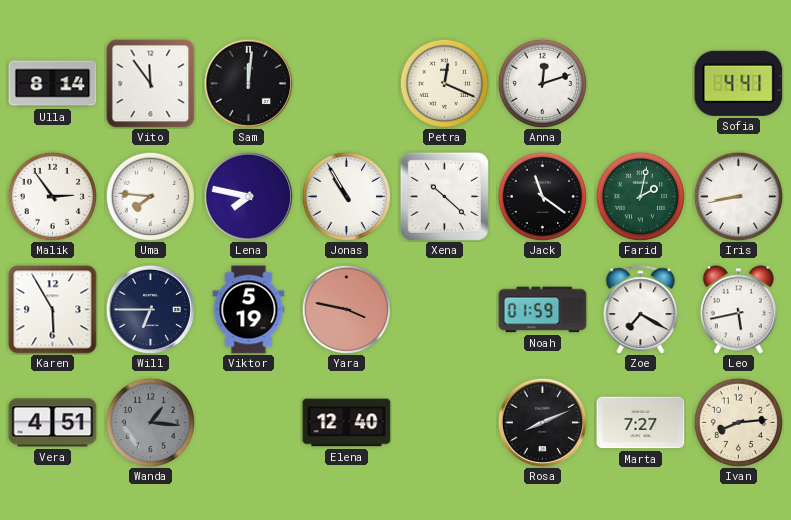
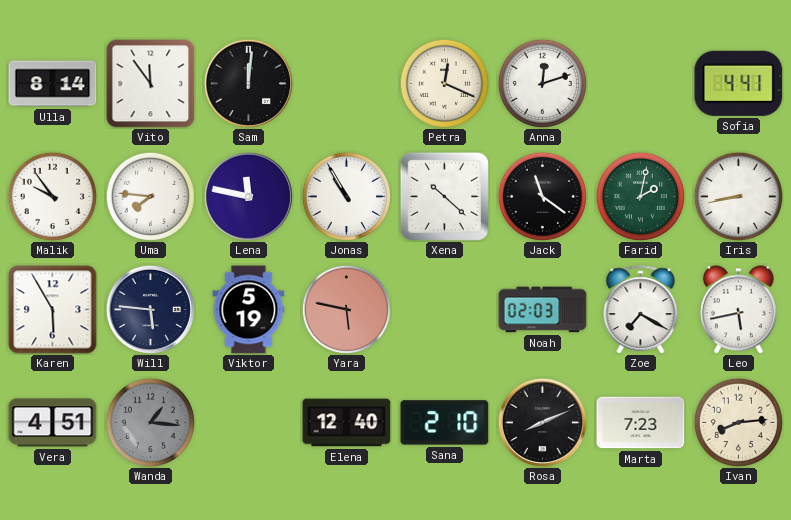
Malik: 2:54 -> 9:54 (52, 196)
Lena: 7:47 -> 11:47 (248, 196)
Will: 6:45 -> 5:46 (150, 309)
Yara: 3:47 -> 5:47 (346, 309)
Noah: 01:59 -> 02:03 (543, 310)
Sana: none -> 2:10 (445, 423)
Marta: 7:27 -> 7:23 (641, 423)
